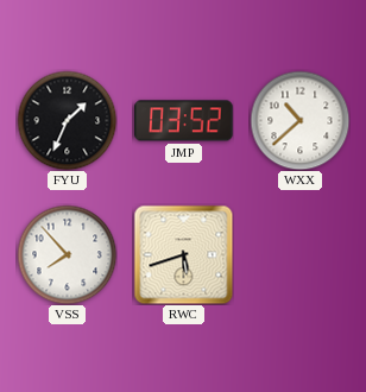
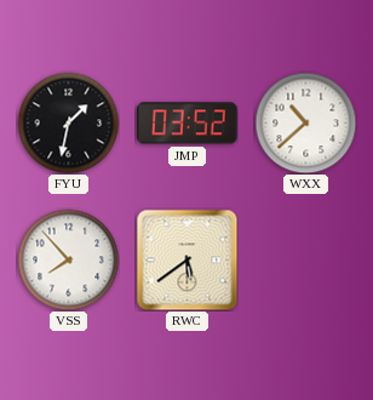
FYU: 1:34 -> 1:32 (68, 122)
RWC: 5:42 -> 5:39 (187, 259)
